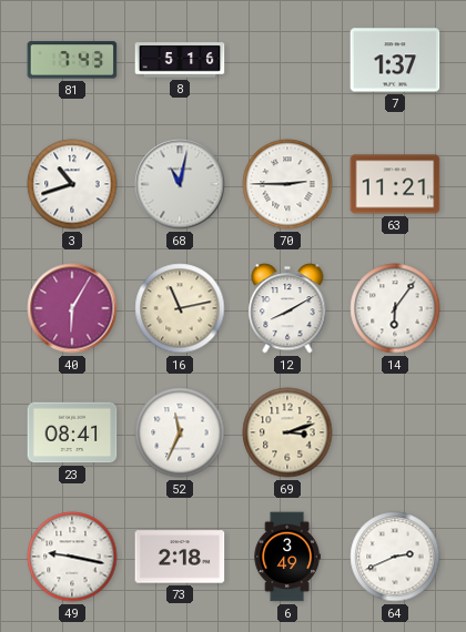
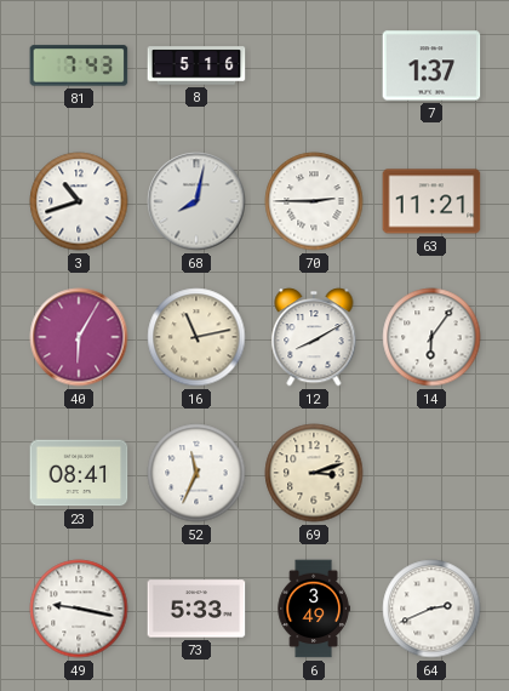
68: 11:02 -> 8:02 (196, 201)
73: 2:18 -> 5:33 (196, 609)
